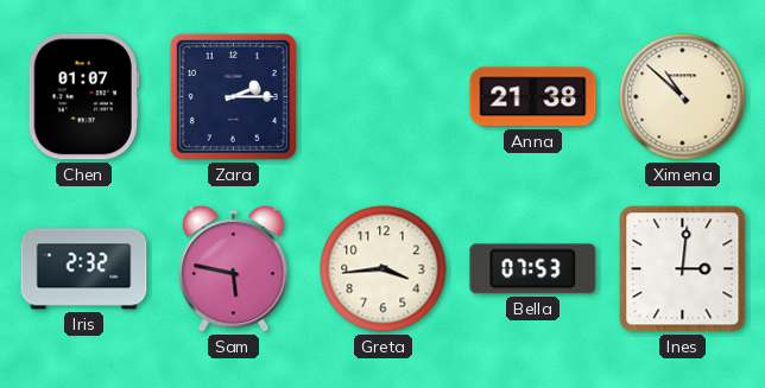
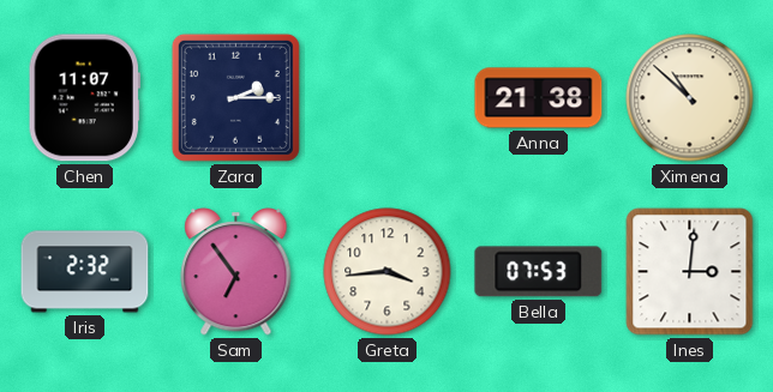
Chen: 01:07 -> 11:07 (84, 98)
Sam: 5:47 -> 6:54 (236, 272)
